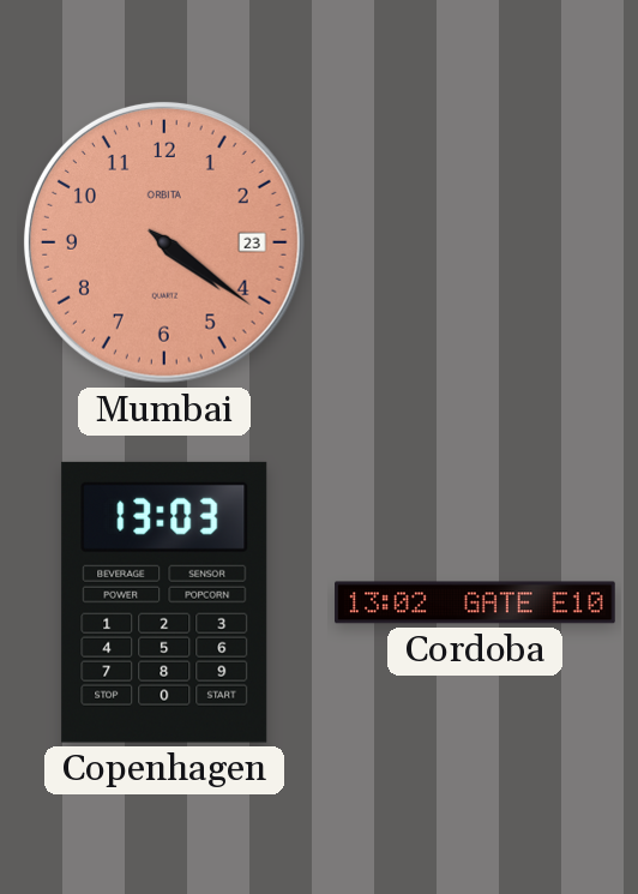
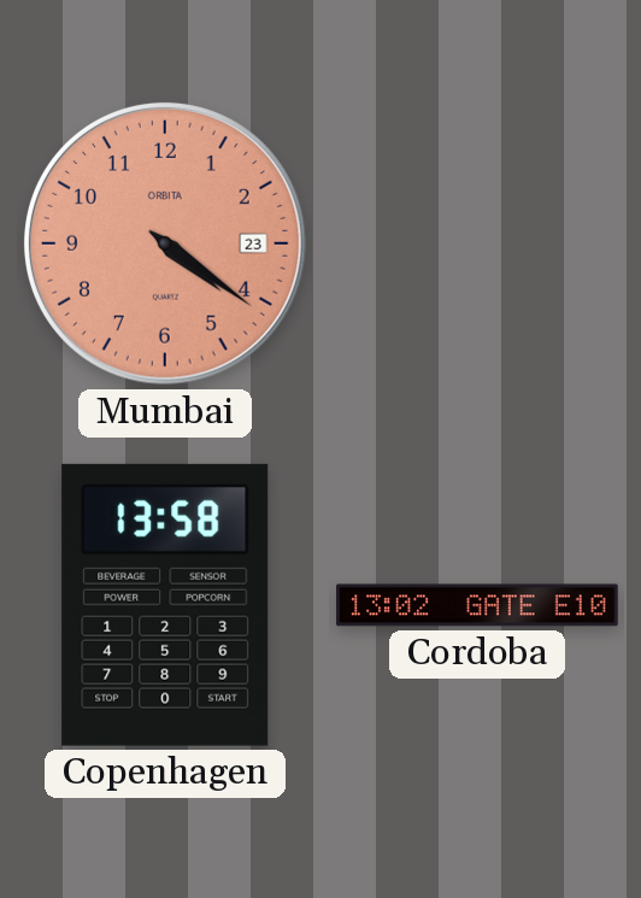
Copenhagen: 13:03 -> 13:58 (165, 605)
